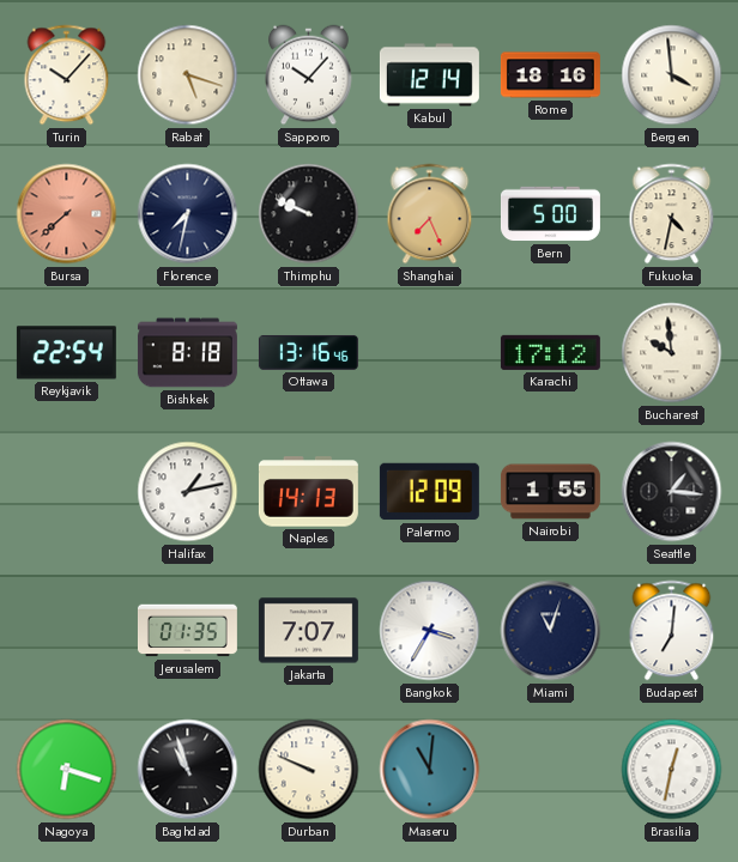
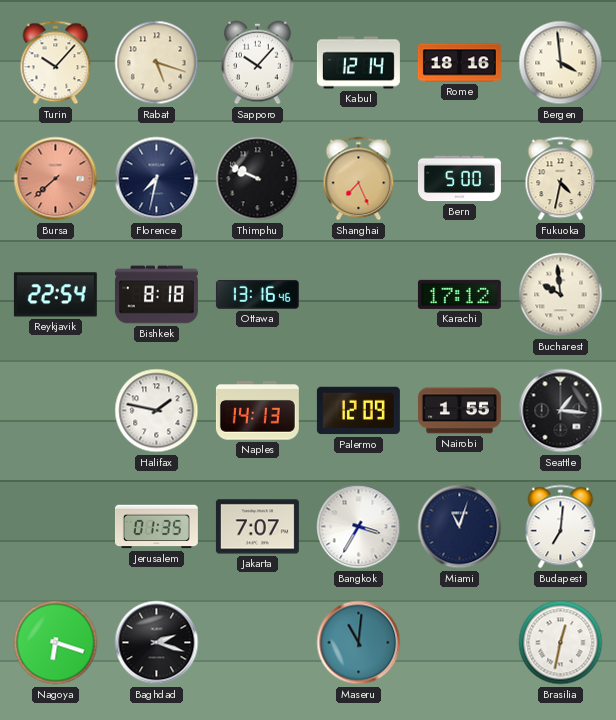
Halifax: 1:13 -> 1:47 (157, 411)
Baghdad: 10:57 -> 2:18 (157, 643)
Durban: 9:49 -> none (309, 770)
